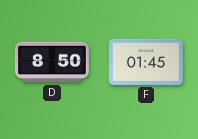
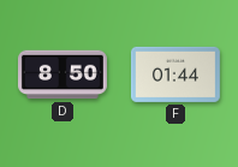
F: 01:45 -> 01:44 (175, 74)
